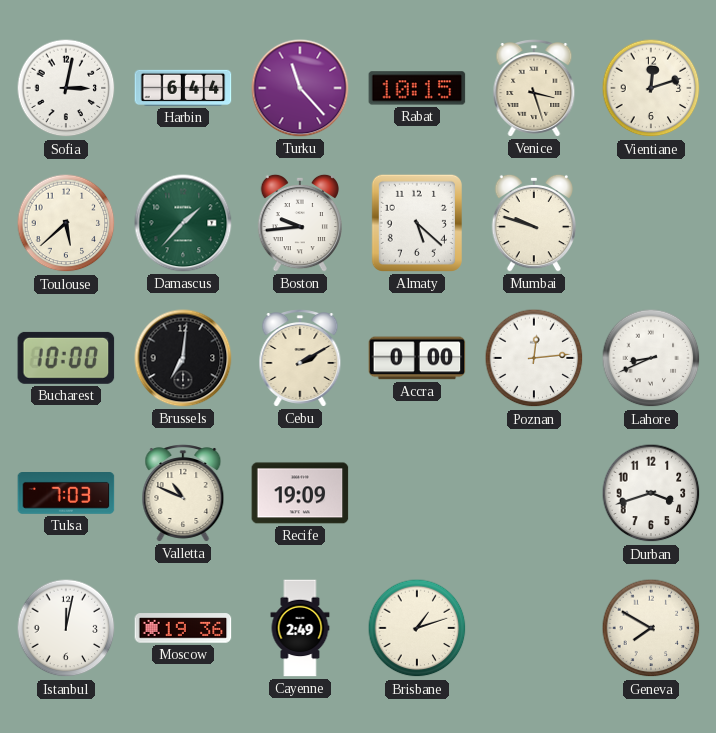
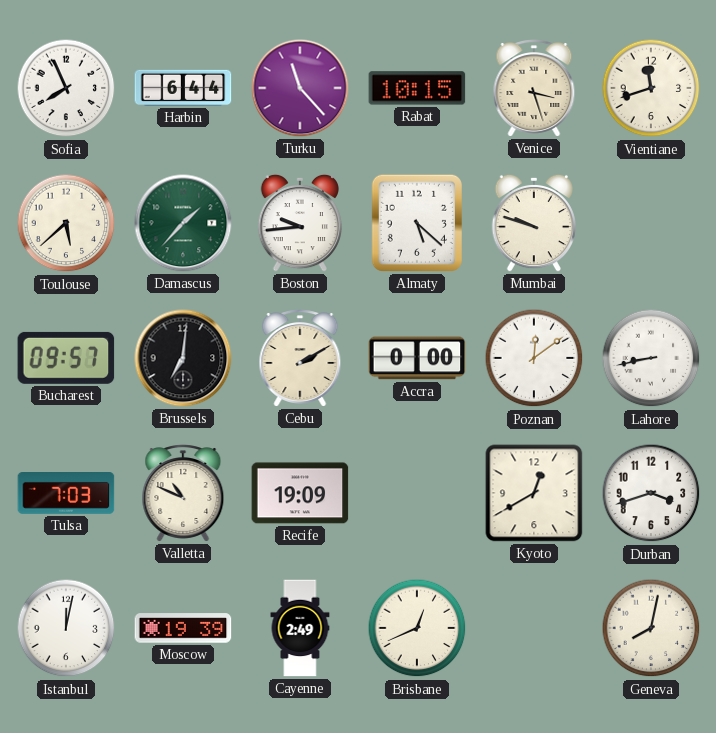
Sofia: 3:02 -> 7:56 (66, 88)
Vientiane: 12:12 -> 11:42 (651, 88)
Bucharest: 10:00 -> 09:57 (66, 358)
Poznan: 12:14 -> 12:09 (534, 358)
Lahore: 8:41 -> 8:43 (651, 358)
Kyoto: none -> 12:40 (534, 493)
Moscow: 19:36 -> 19:39 (183, 628)
Brisbane: 1:12 -> 12:41 (417, 628)
Geneva: 7:50 -> 8:02 (651, 628)
